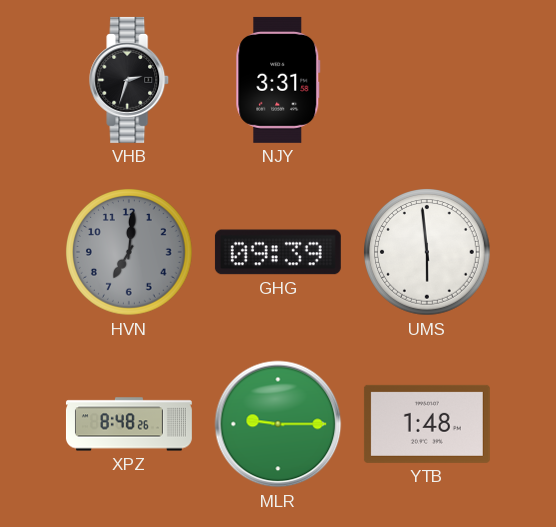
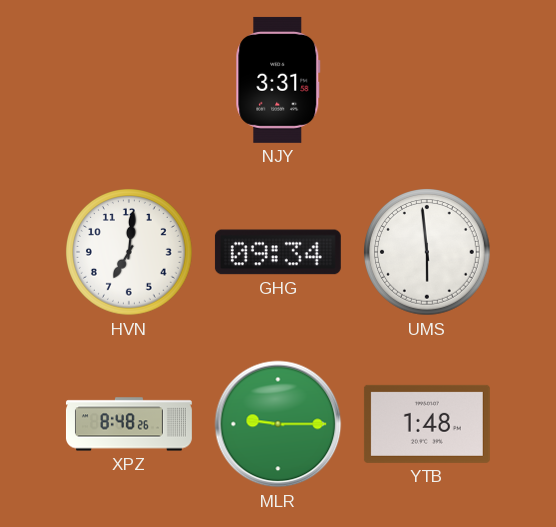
VHB: 2:33 -> none (130, 80)
HVN dial: grey -> white (130, 253)
GHG: 09:39 -> 09:34 (278, 252)
